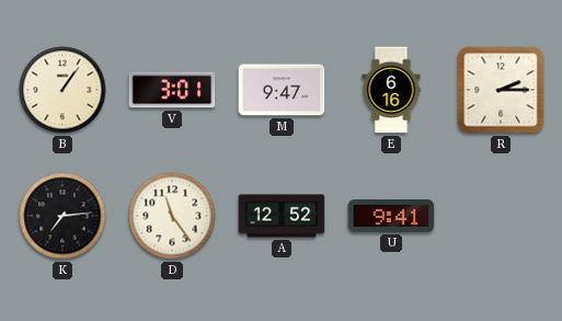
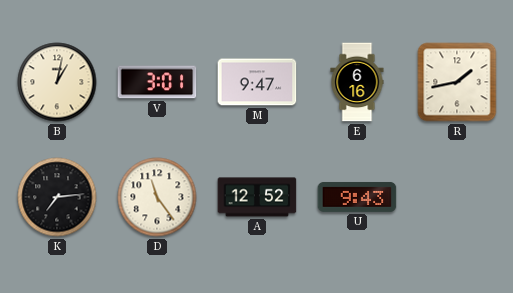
B: 1:06 -> 1:02 (57, 82)
R: 2:15 -> 1:43 (457, 82)
U: 9:41 -> 9:43 (357, 197)
